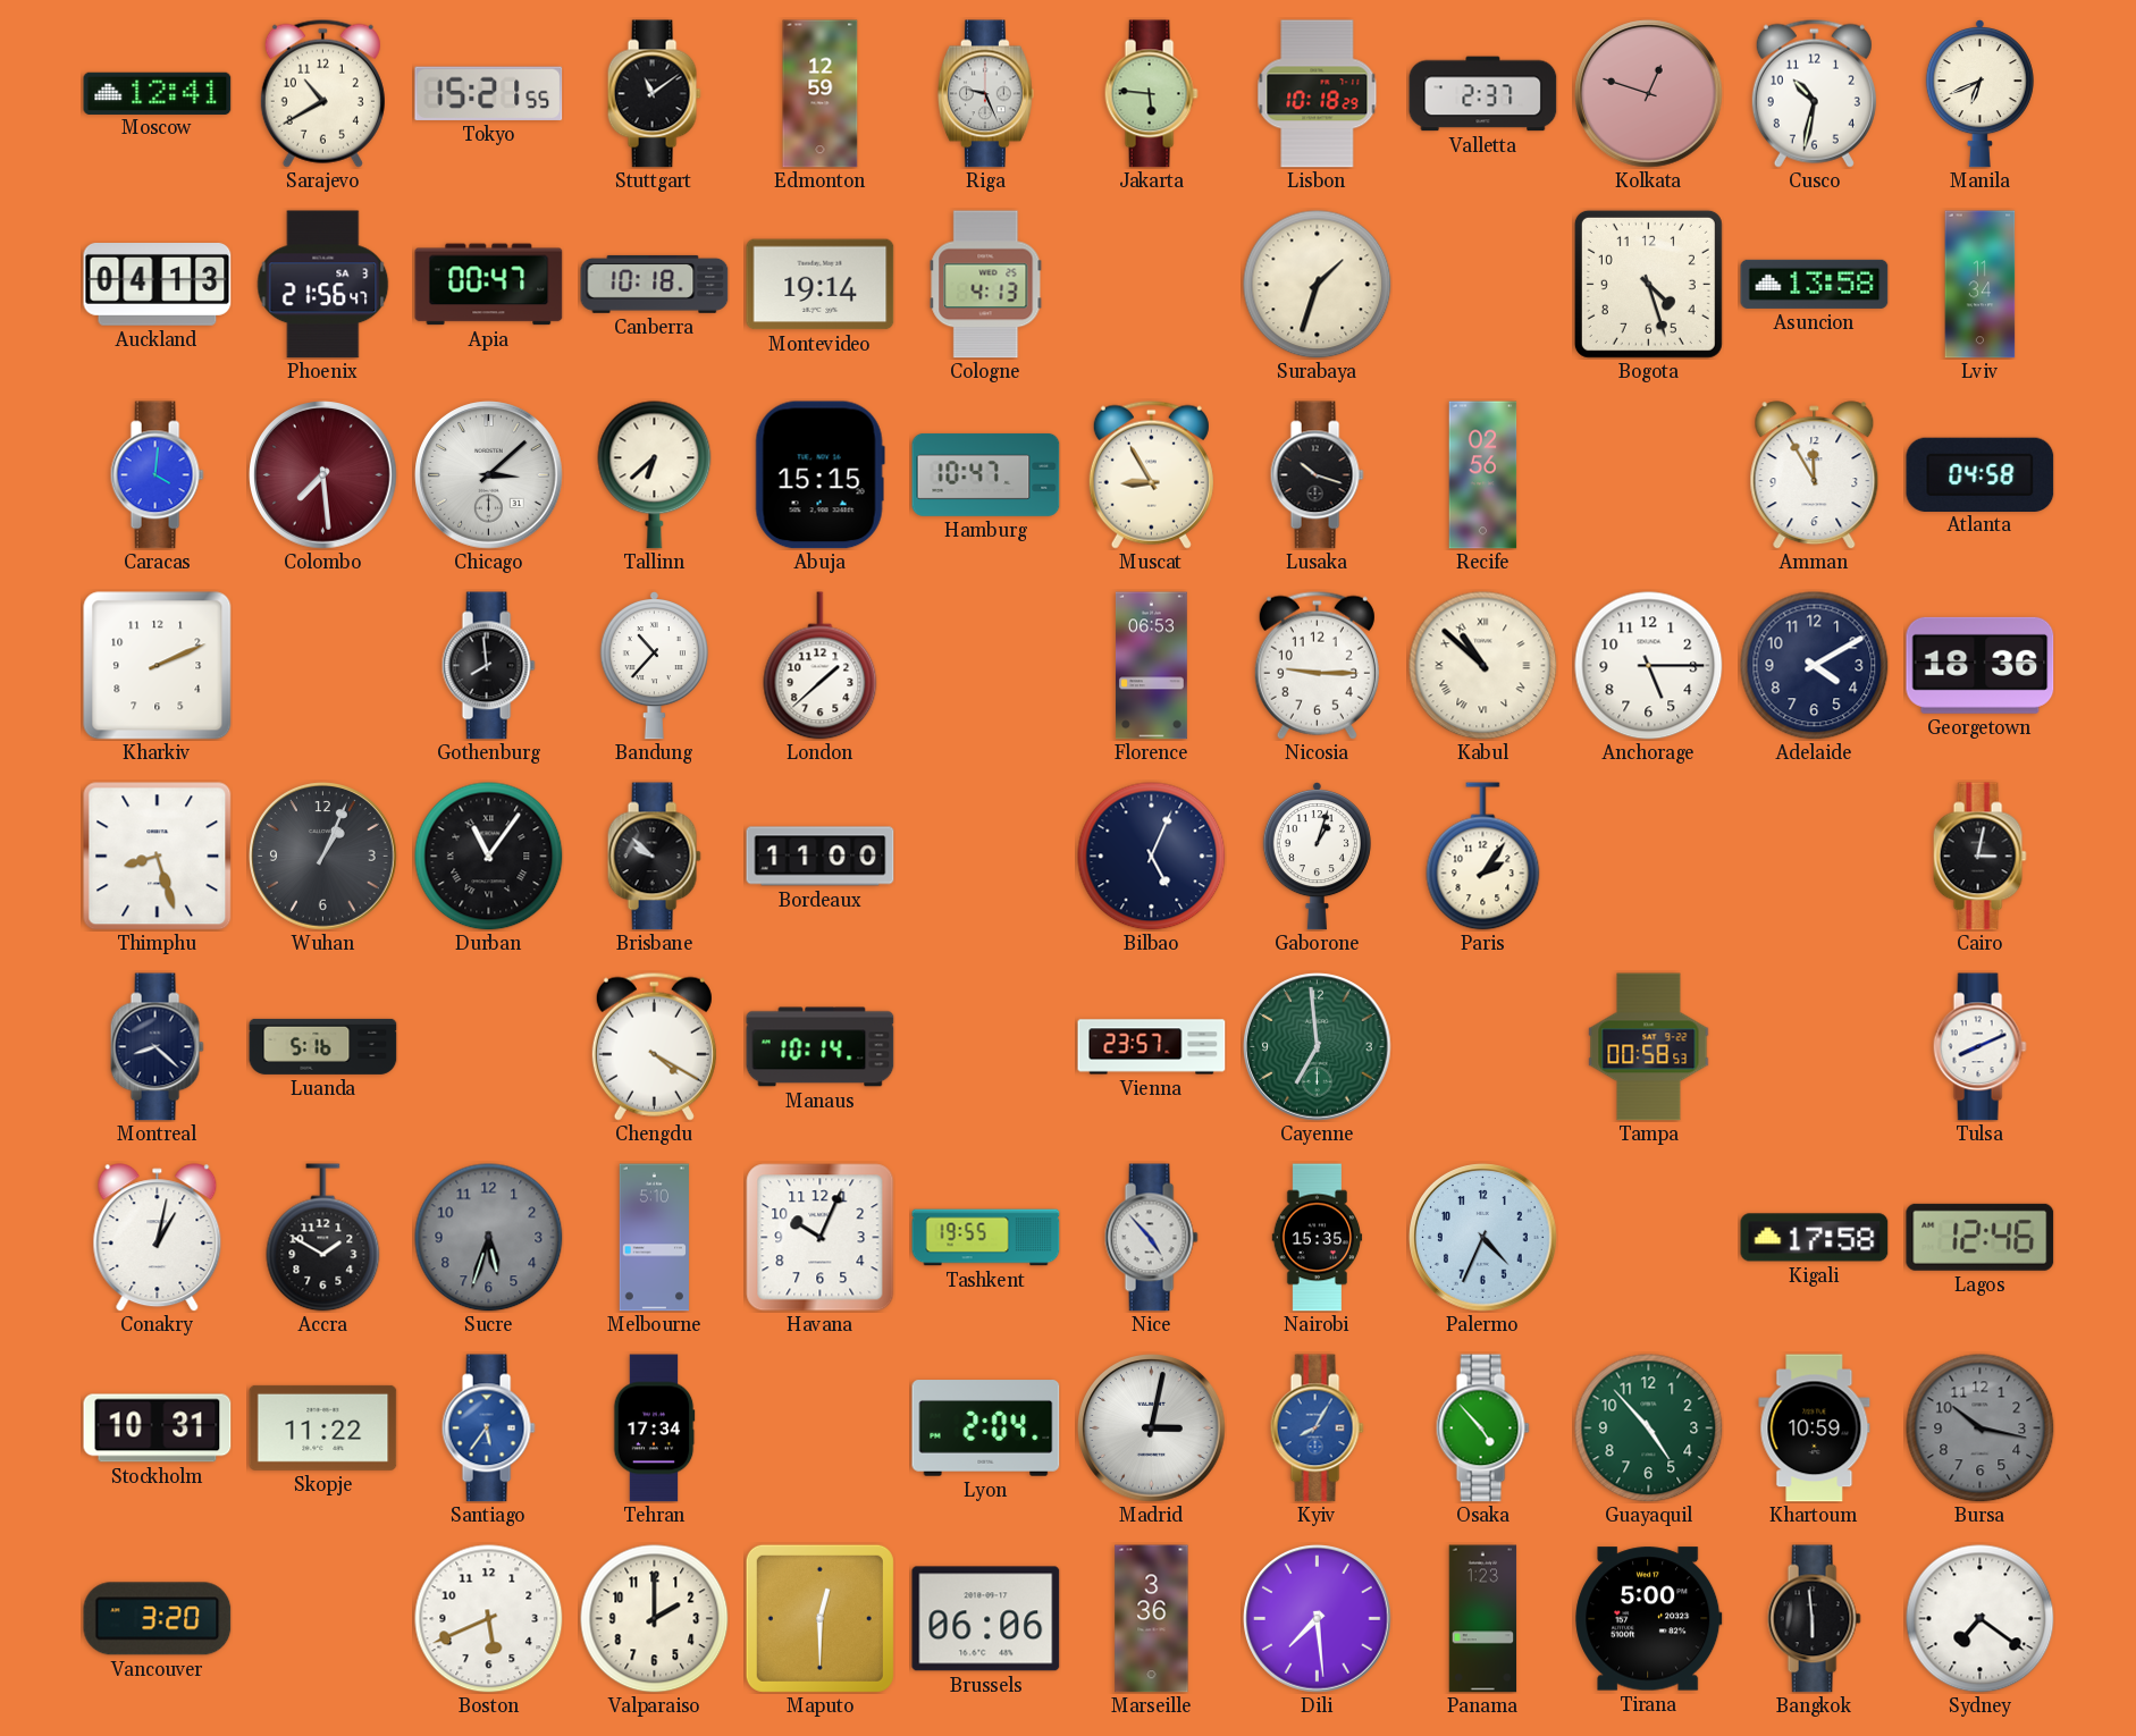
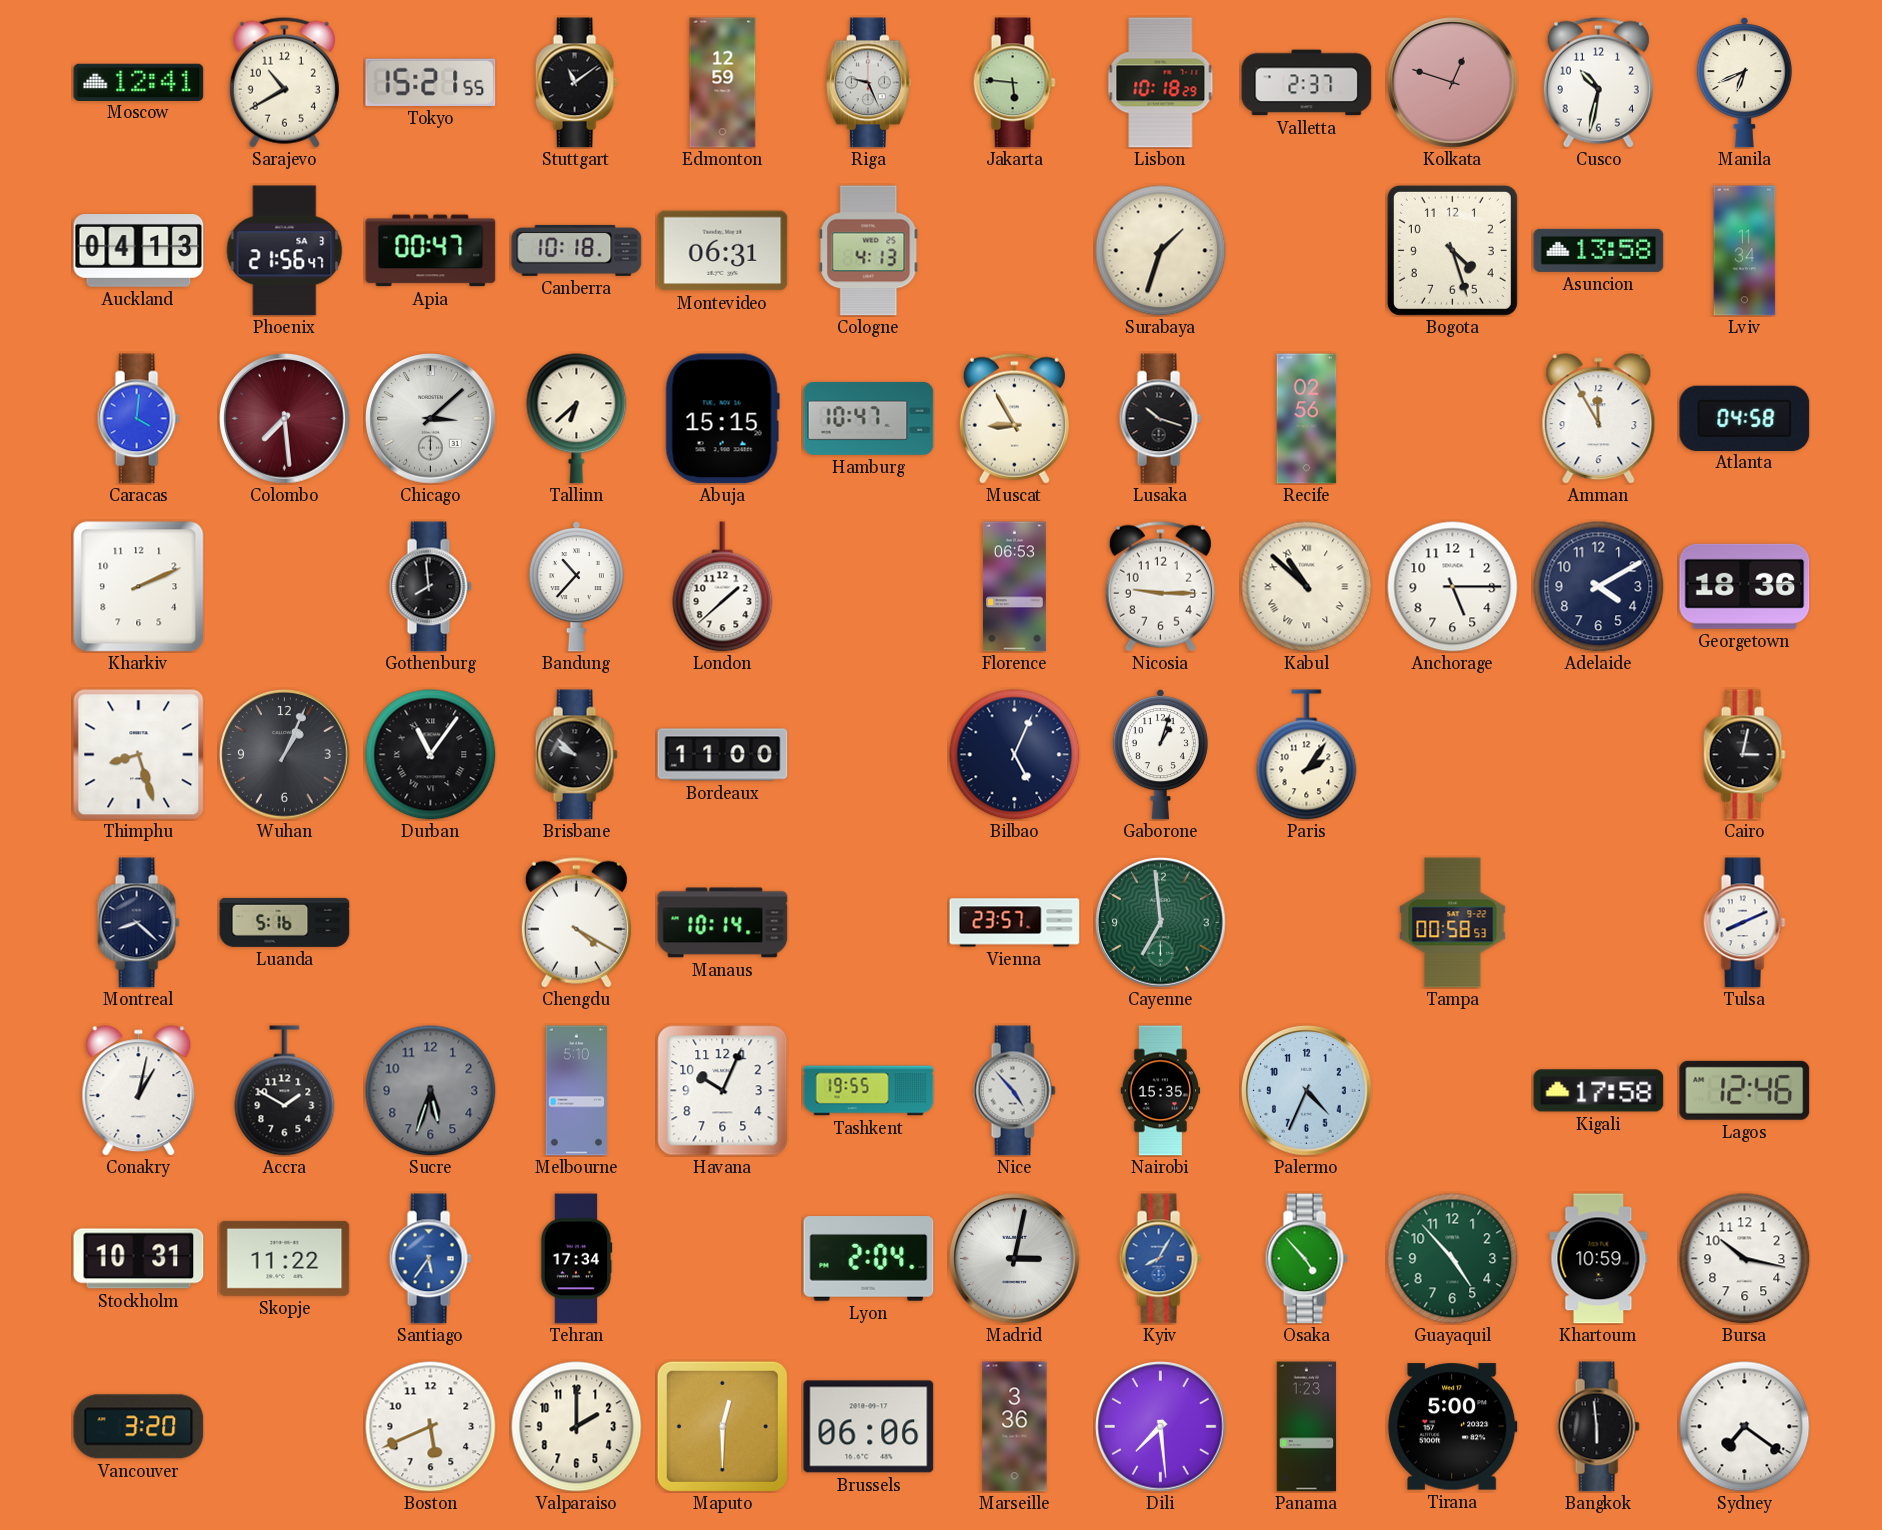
Montevideo: 19:14 -> 06:31 (723, 251)
Bursa dial: grey -> white (1745, 1259)
